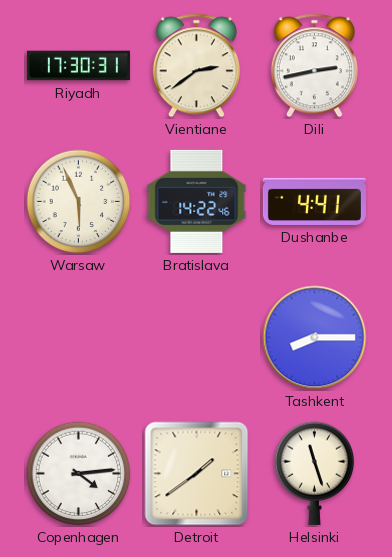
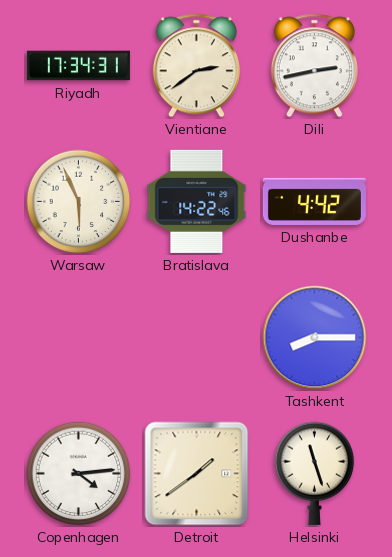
Riyadh: 17:30 -> 17:34 (78, 66)
Dushanbe: 4:41 -> 4:42 (314, 201)
